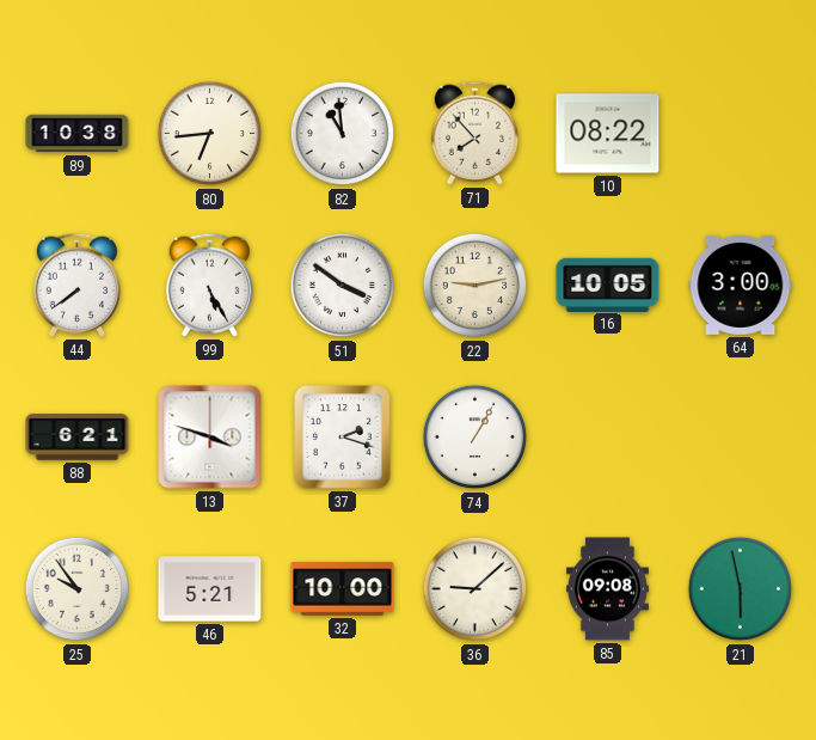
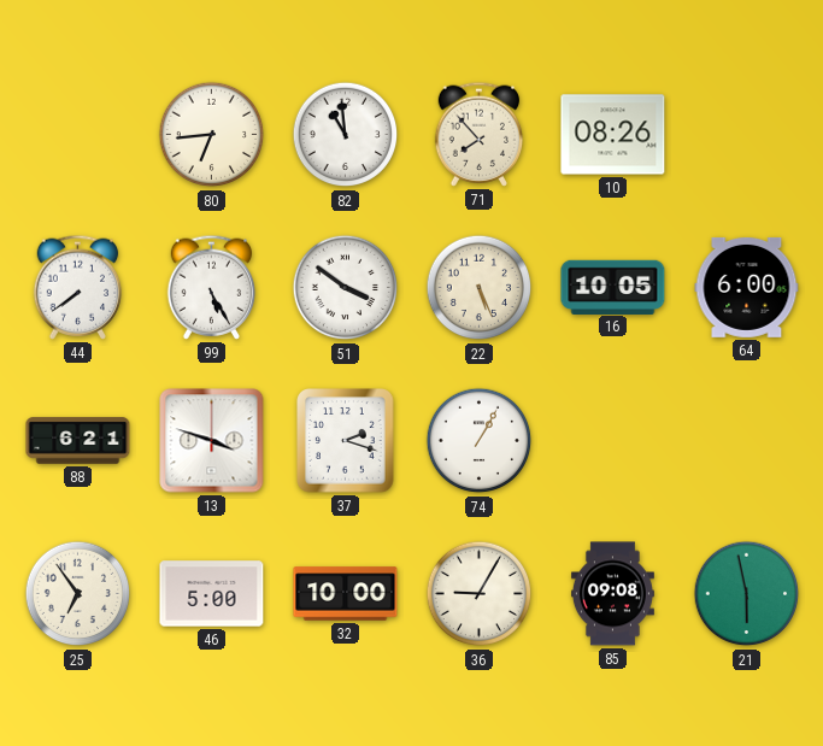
89: 10:38 -> none (78, 134)
10: 08:22 -> 08:26 (613, 135)
22: 9:13 -> 5:26 (480, 288)
64: 3:00 -> 6:00 (747, 287)
25: 9:54 -> 6:54 (78, 594)
46: 5:21 -> 5:00 (212, 594)
36: 9:08 -> 9:05 (480, 594)
